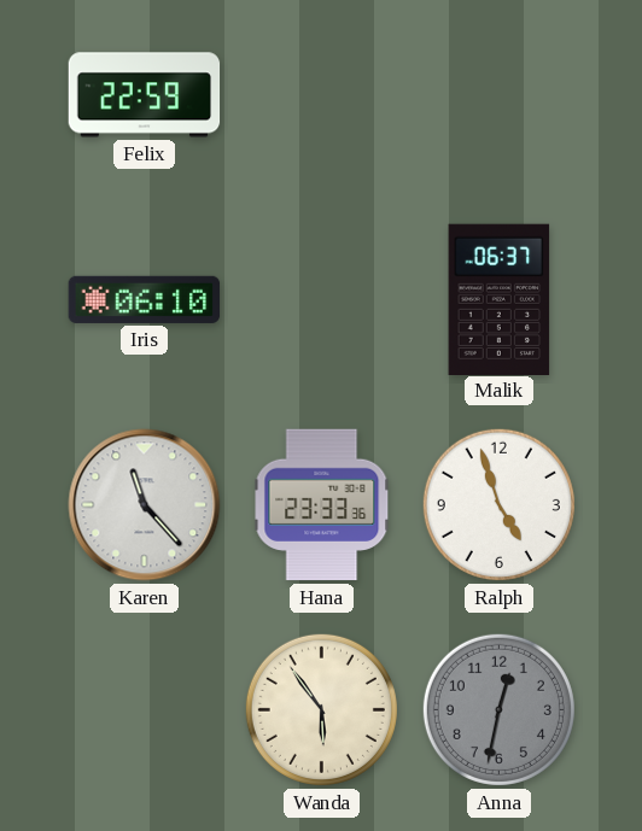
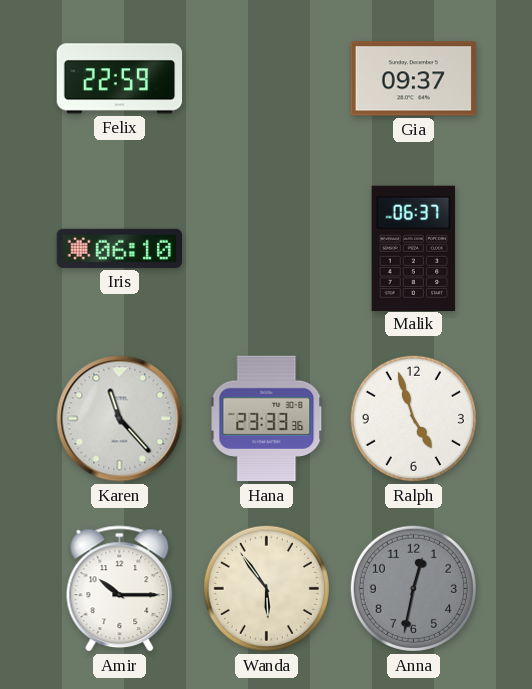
Gia: none -> 09:37 (413, 79)
Amir: none -> 10:15 (120, 589)
